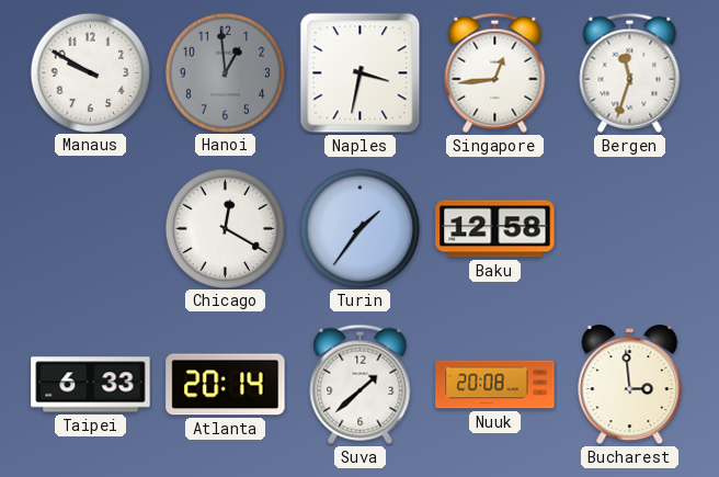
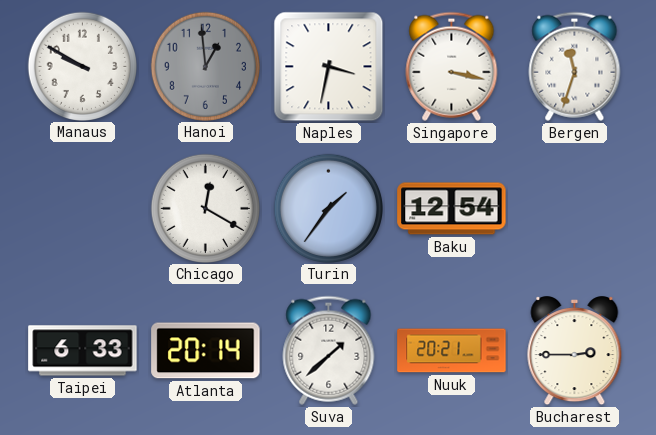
Singapore: 12:44 -> 3:17 (452, 66)
Baku: 12:58 -> 12:54 (452, 209)
Nuuk: 20:08 -> 20:21 (452, 351)
Bucharest: 2:59 -> 2:45 (575, 351)
